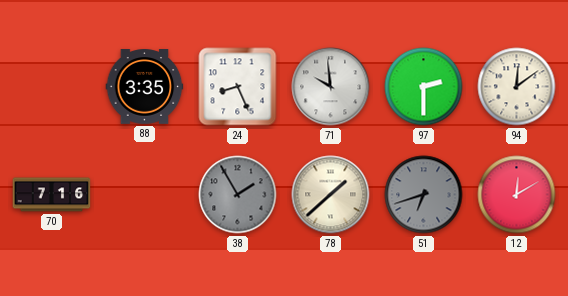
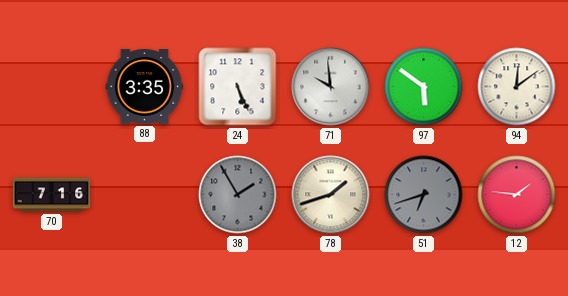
24: 8:26 -> 5:26 (238, 87)
97: 2:30 -> 5:51 (424, 87)
78: 1:38 -> 1:42 (331, 195)
12: 12:10 -> 1:46 (517, 195)
